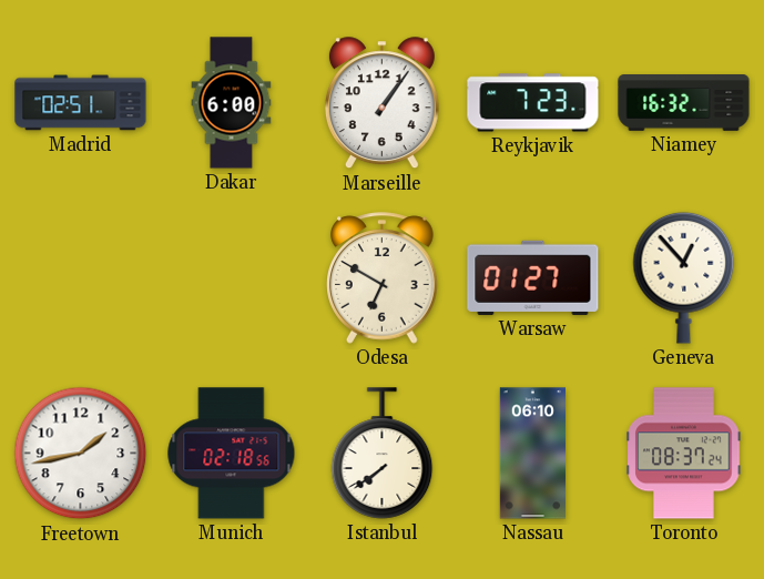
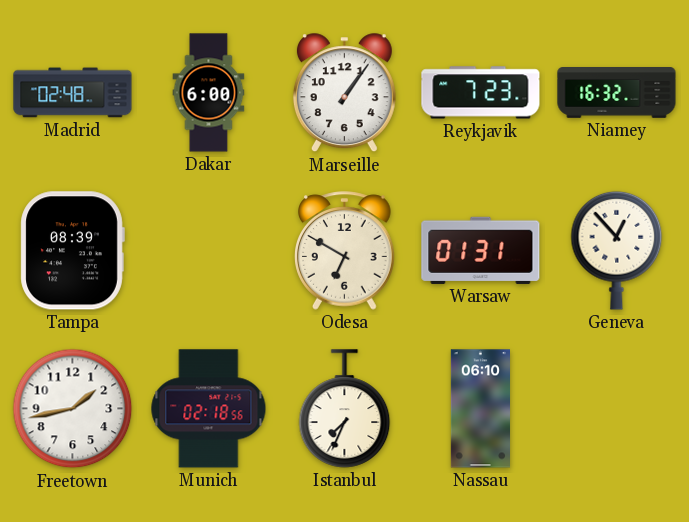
Madrid: 02:51 -> 02:48 (73, 93)
Tampa: none -> 08:39 (72, 251)
Warsaw: 01:27 -> 01:31 (481, 250)
Istanbul: 7:39 -> 7:34 (345, 409)
Toronto: 08:37 -> none (684, 454)
